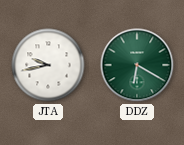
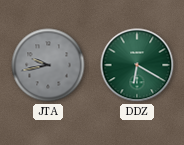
JTA dial: white -> grey (48, 65)
